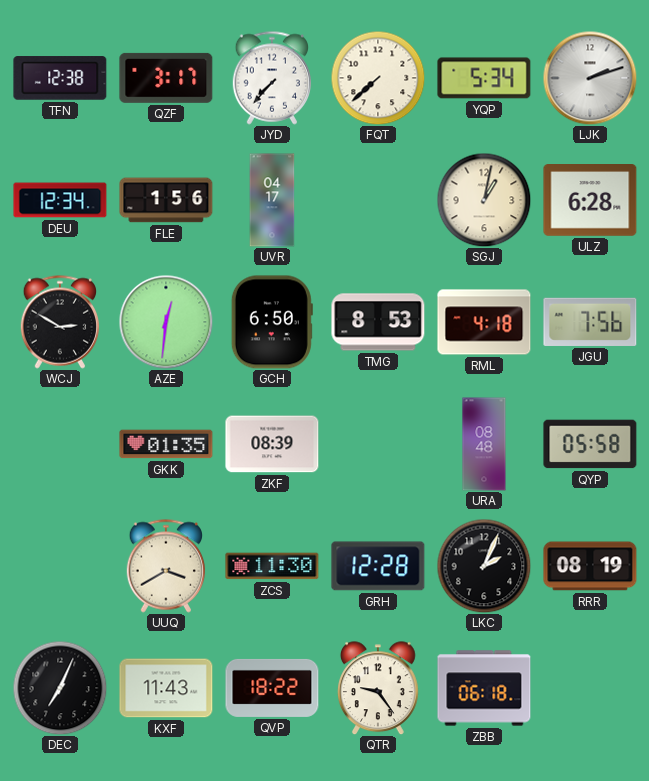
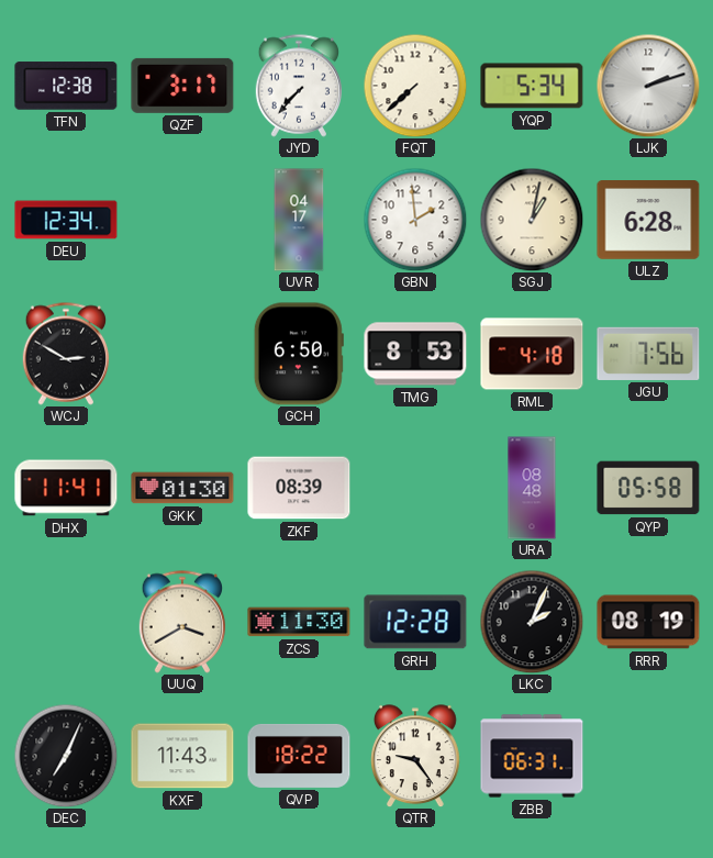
FLE: 1:56 -> none (166, 200)
GBN: none -> 1:59 (415, 220)
AZE: 12:31 -> none (166, 322)
DHX: none -> 11:41 (66, 488)
GKK: 01:35 -> 01:30 (182, 488)
ZBB: 06:18 -> 06:31 (532, 756)
